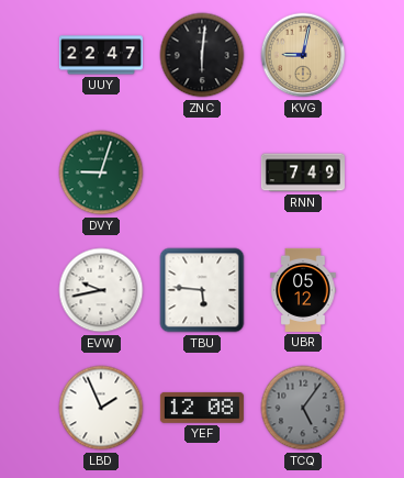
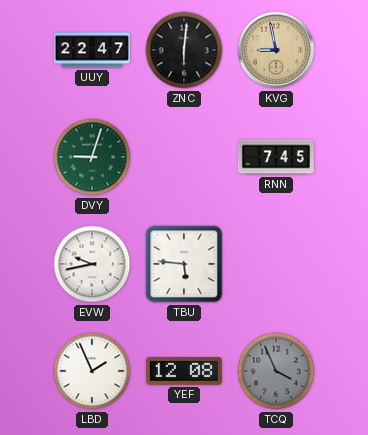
KVG: 9:02 -> 8:58 (276, 50)
RNN: 7:49 -> 7:45 (276, 157)
UBR: 05:12 -> none (303, 290)
TCQ: 5:06 -> 3:56 (276, 371)
